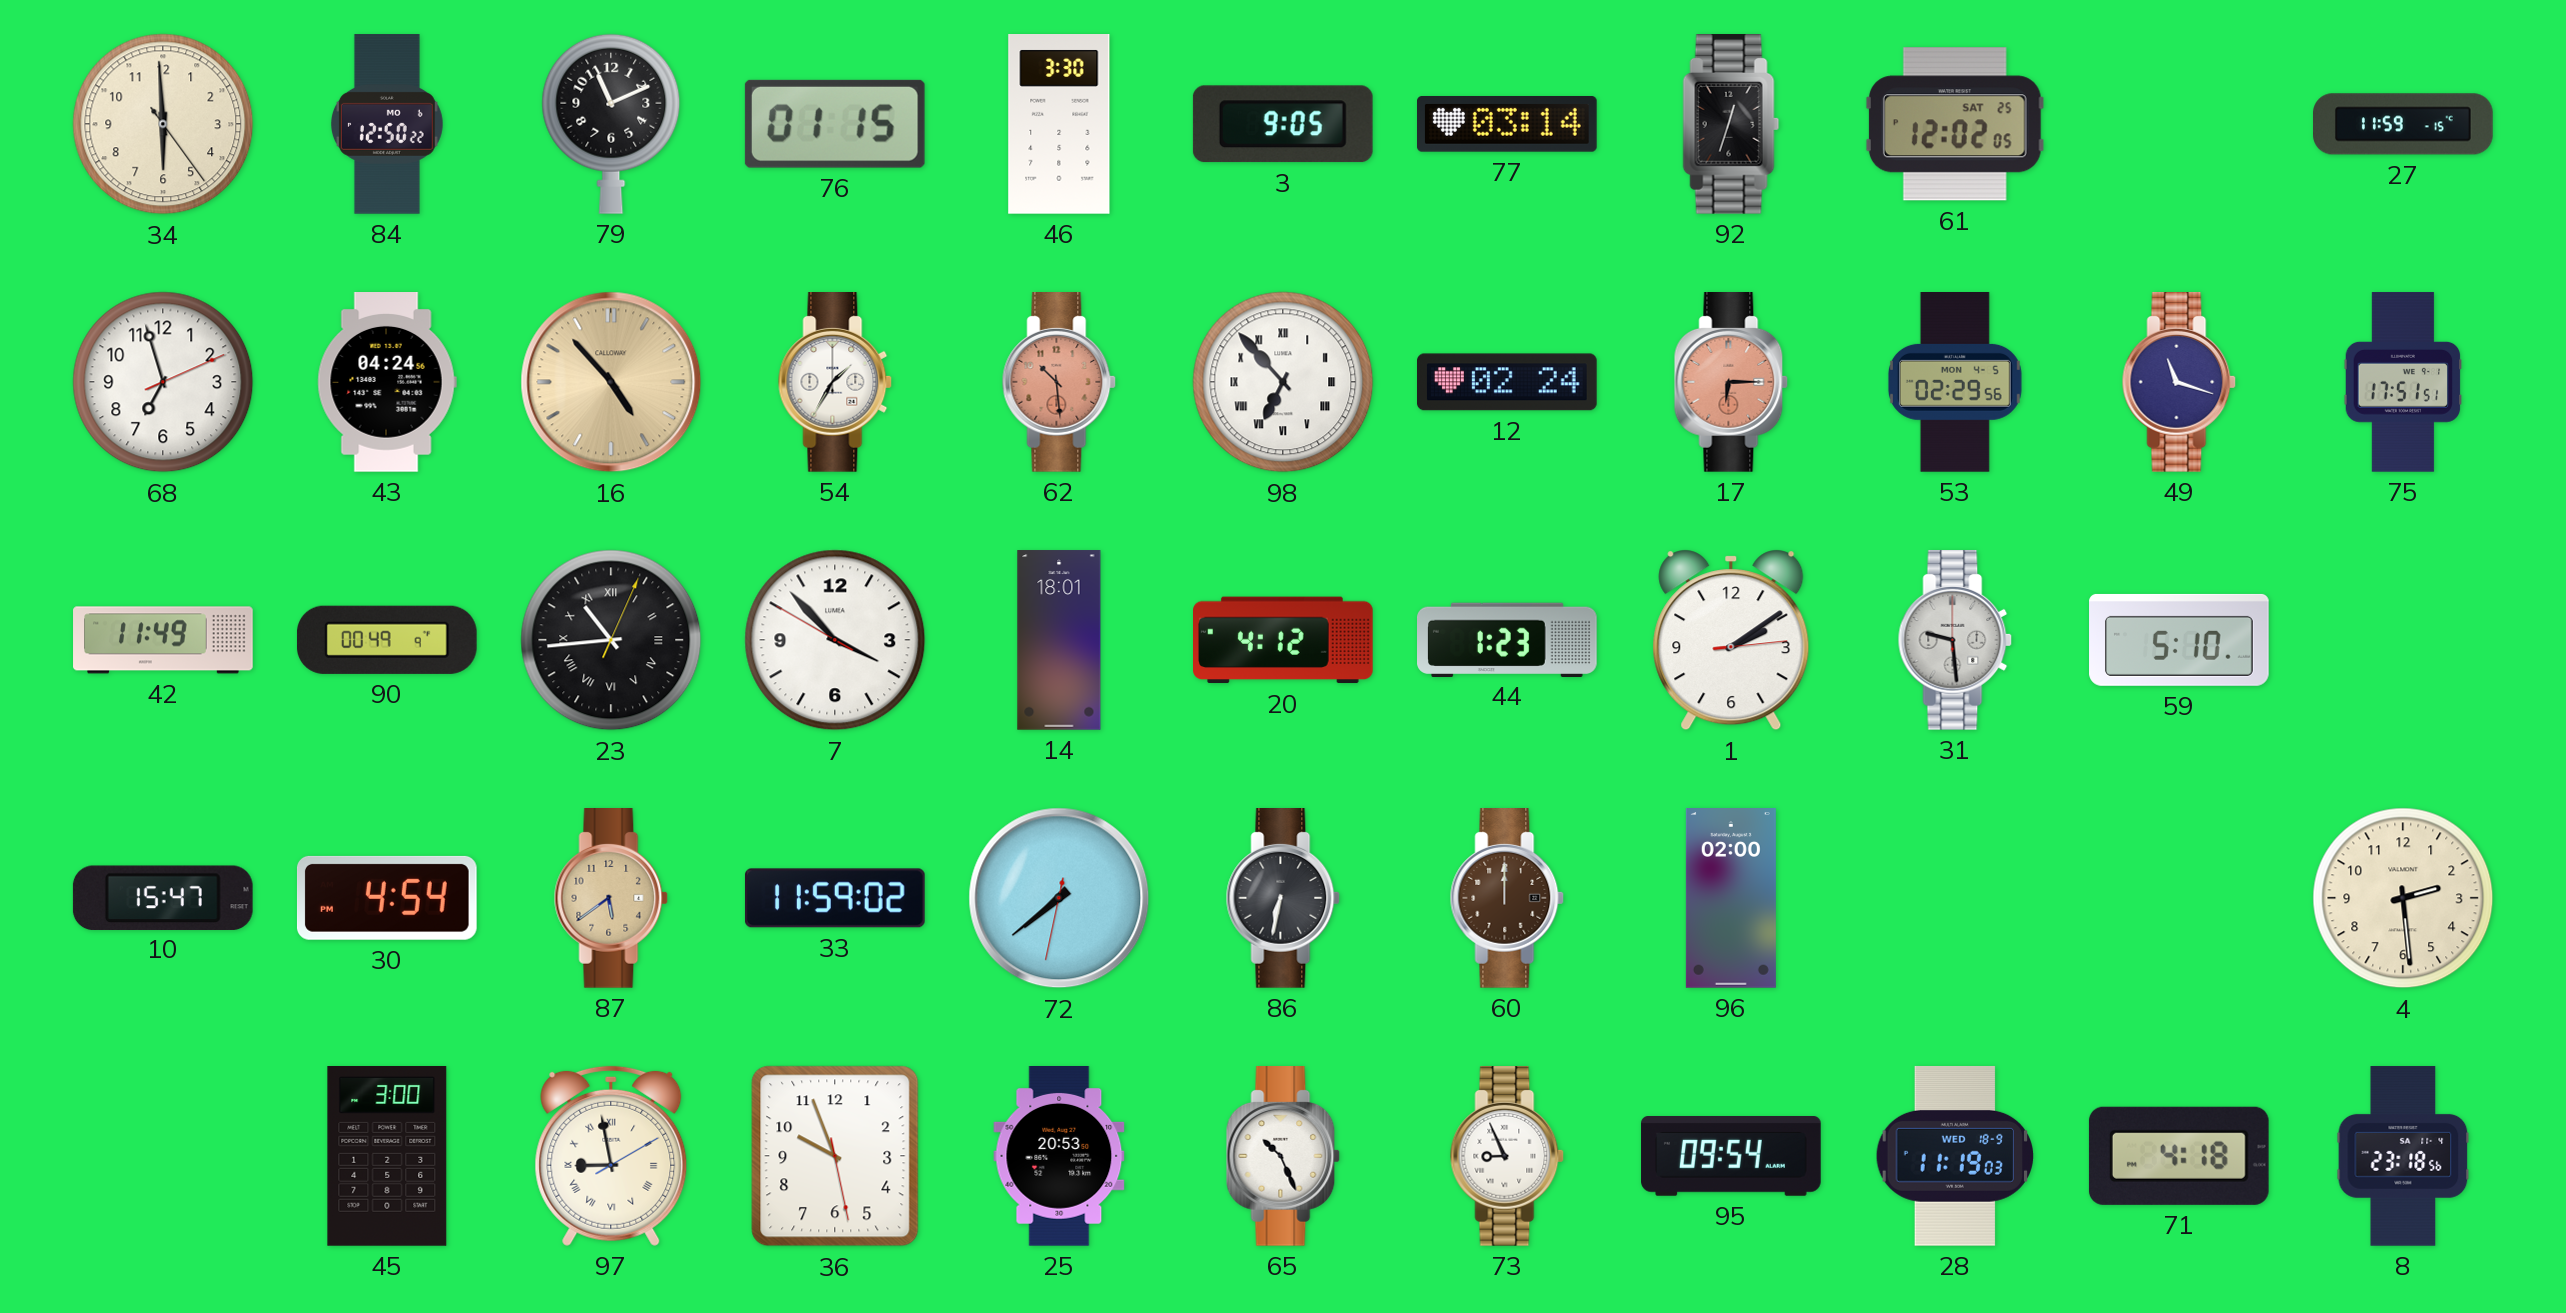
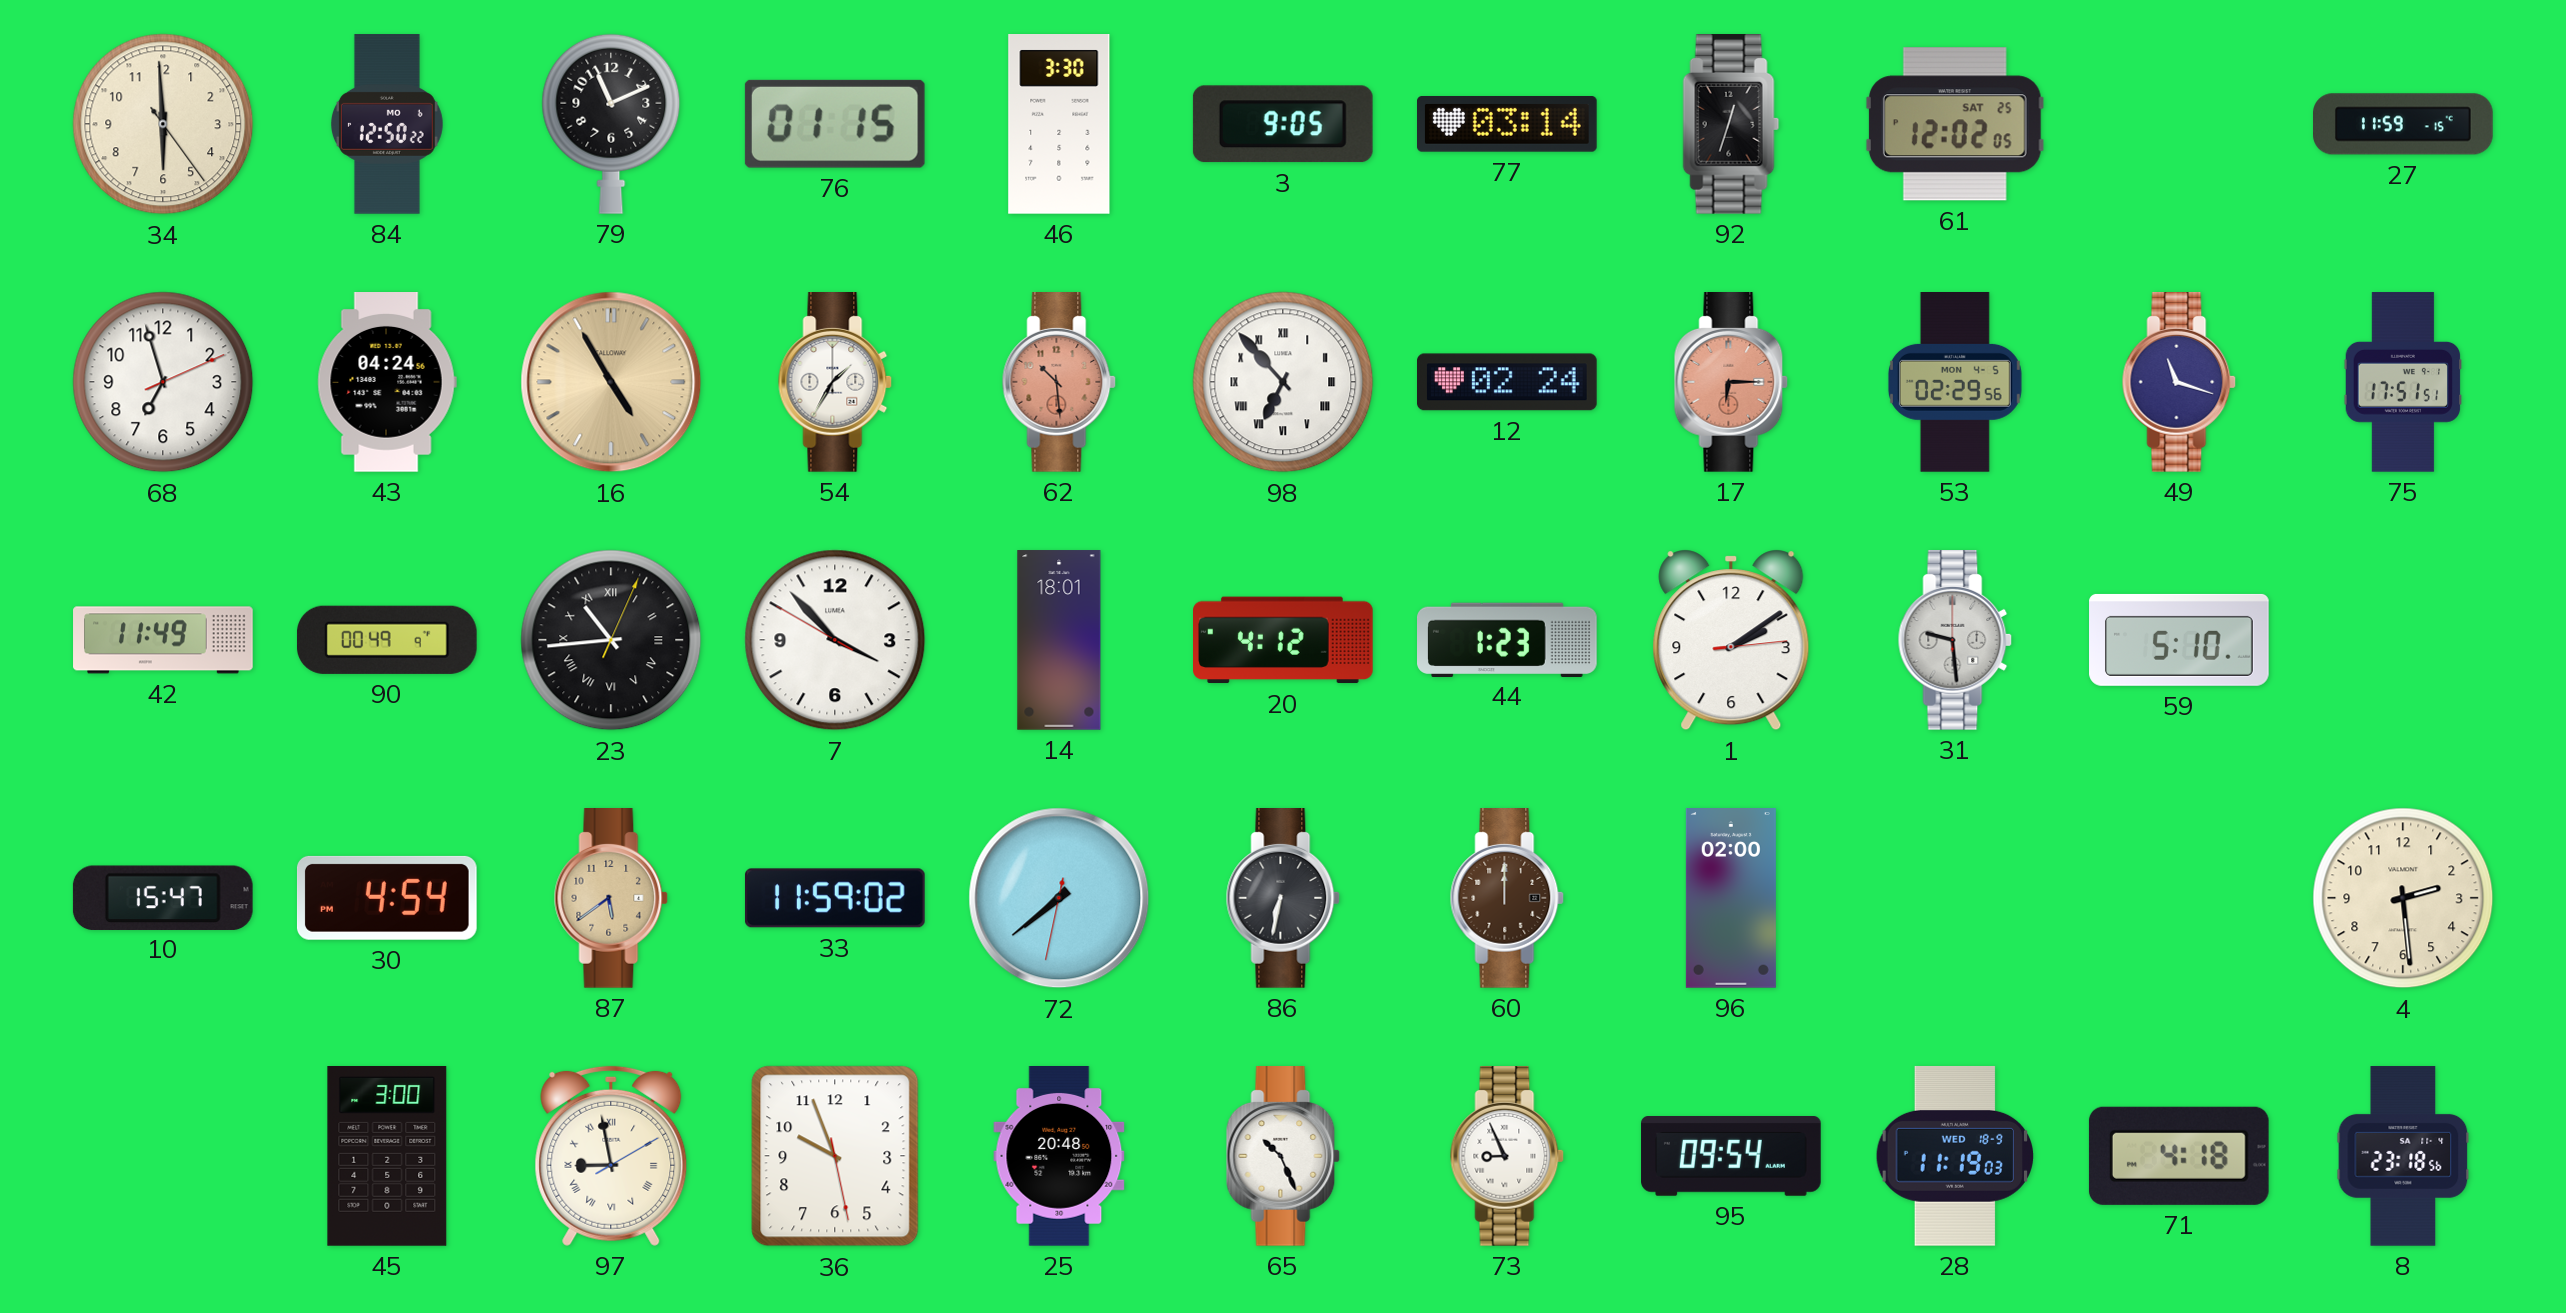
16: 4:53 -> 4:55 (611, 382)
25: 20:53 -> 20:48 (1059, 1157)
